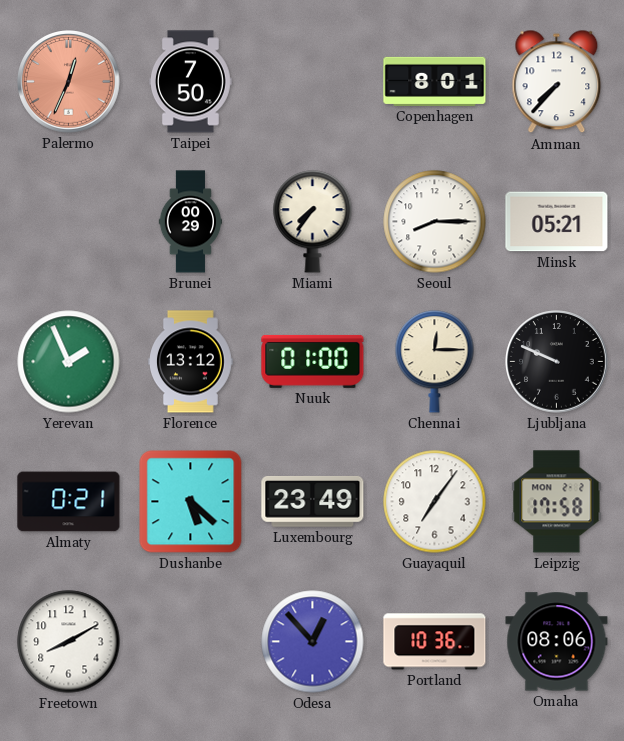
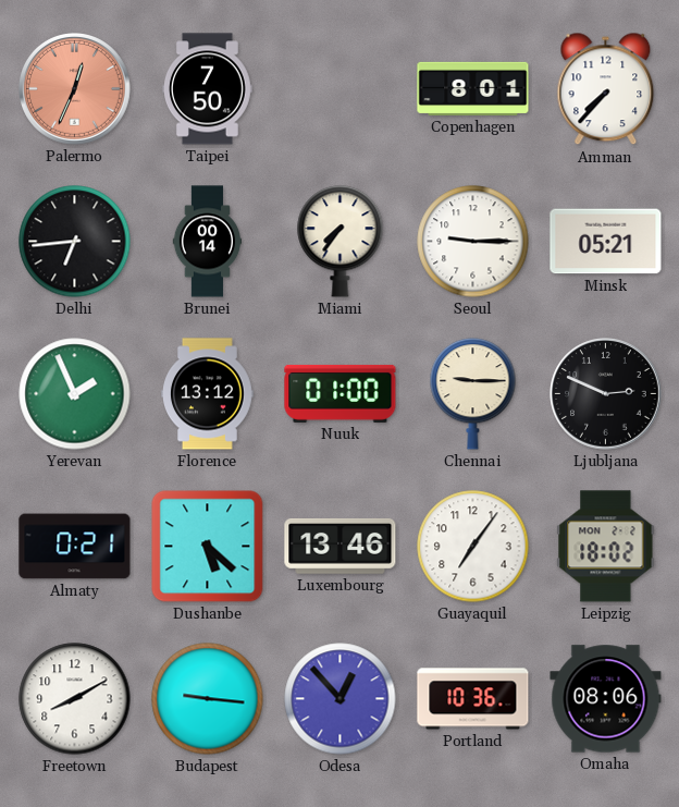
Delhi: none -> 6:44 (75, 242)
Brunei: 00:29 -> 00:14 (208, 242)
Seoul: 8:15 -> 9:15 (473, 242)
Chennai: 12:15 -> 9:15 (473, 394)
Ljubljana: 9:49 -> 2:49 (606, 394)
Luxembourg: 23:49 -> 13:46 (341, 547)
Leipzig: 17:58 -> 18:02 (606, 547)
Budapest: none -> 9:16 (208, 699)
